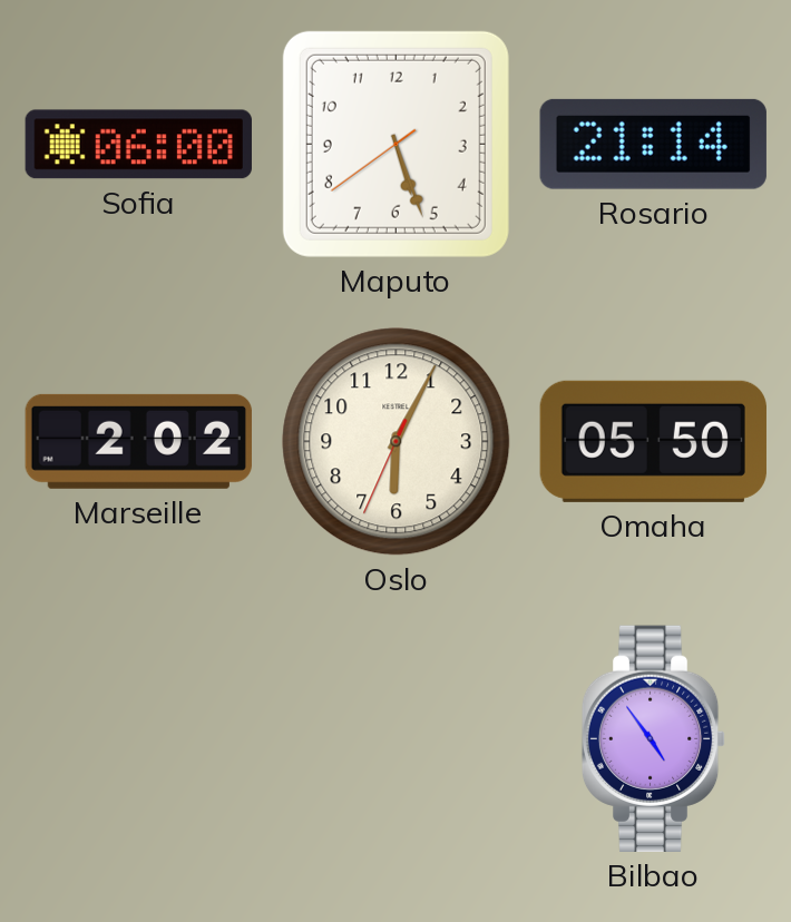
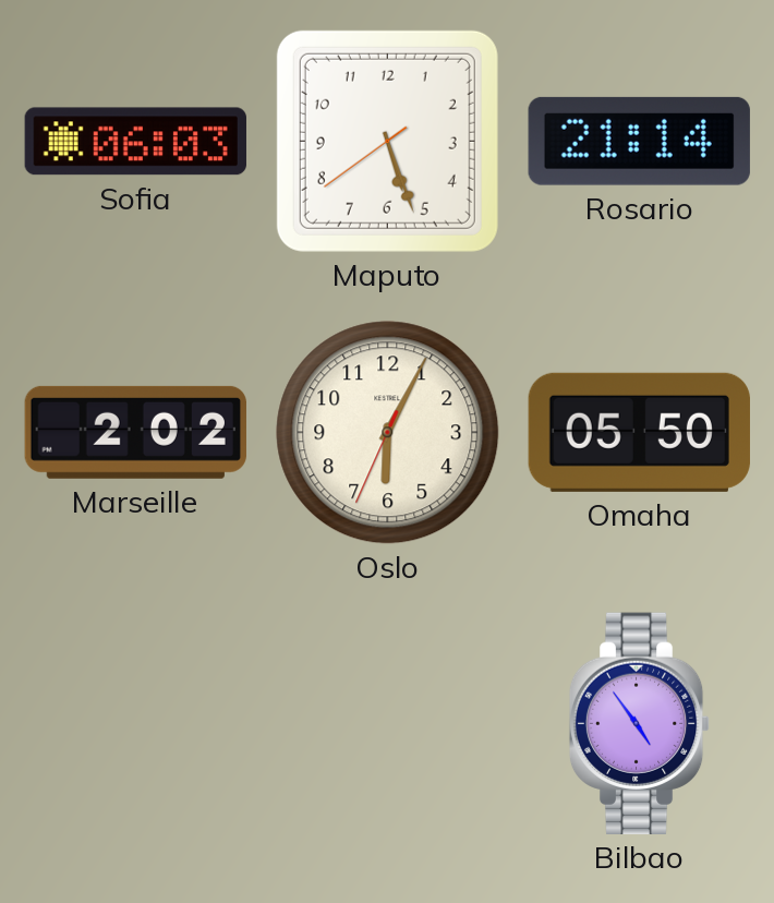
Sofia: 06:00 -> 06:03 (135, 142)
